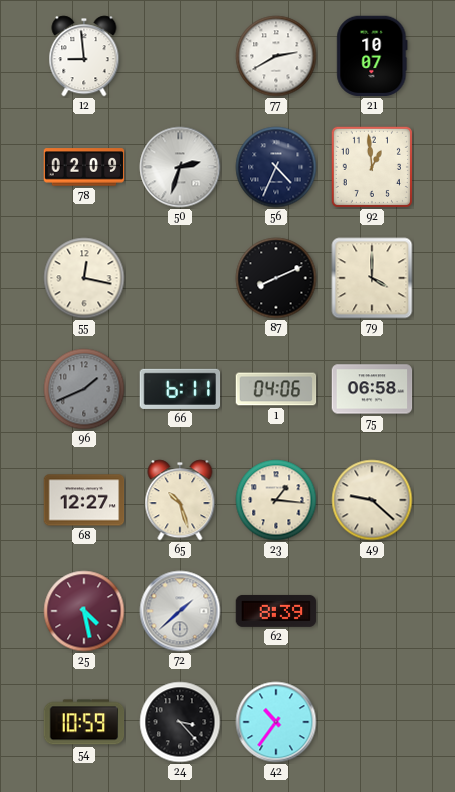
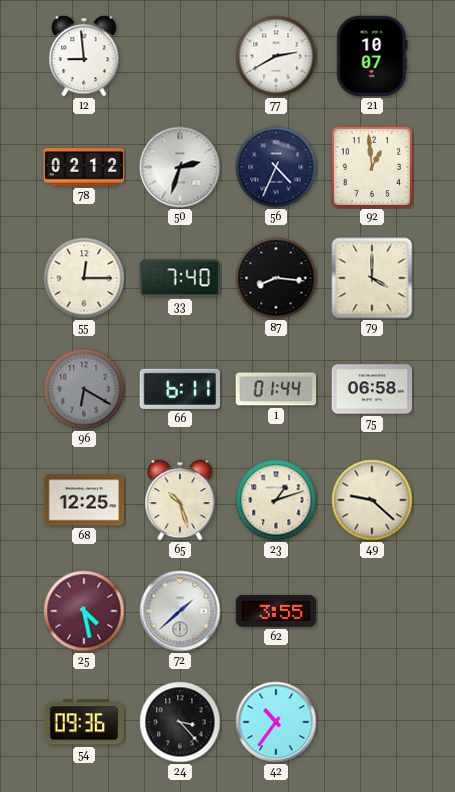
78: 02:09 -> 02:12 (84, 167)
55: 12:17 -> 12:15 (84, 278)
33: none -> 7:40 (180, 278)
87: 8:11 -> 8:16 (276, 278)
96: 1:41 -> 6:20 (84, 389)
1: 04:06 -> 01:44 (276, 389)
68: 12:27 -> 12:25 (84, 500)
23: 1:16 -> 1:12 (276, 500)
62: 8:39 -> 3:55 (276, 611)
54: 10:59 -> 09:36 (84, 722)
